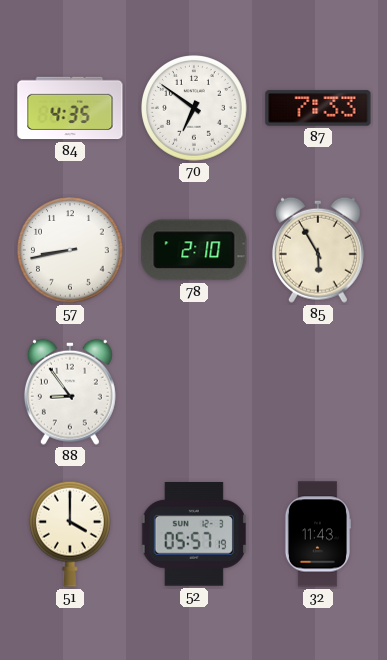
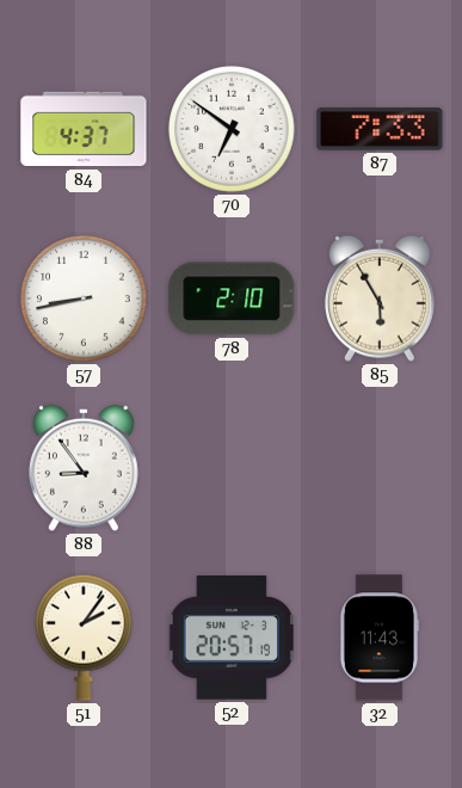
84: 4:35 -> 4:37 (84, 129)
51: 4:00 -> 2:06 (84, 638)
52: 05:57 -> 20:57 (232, 639)
